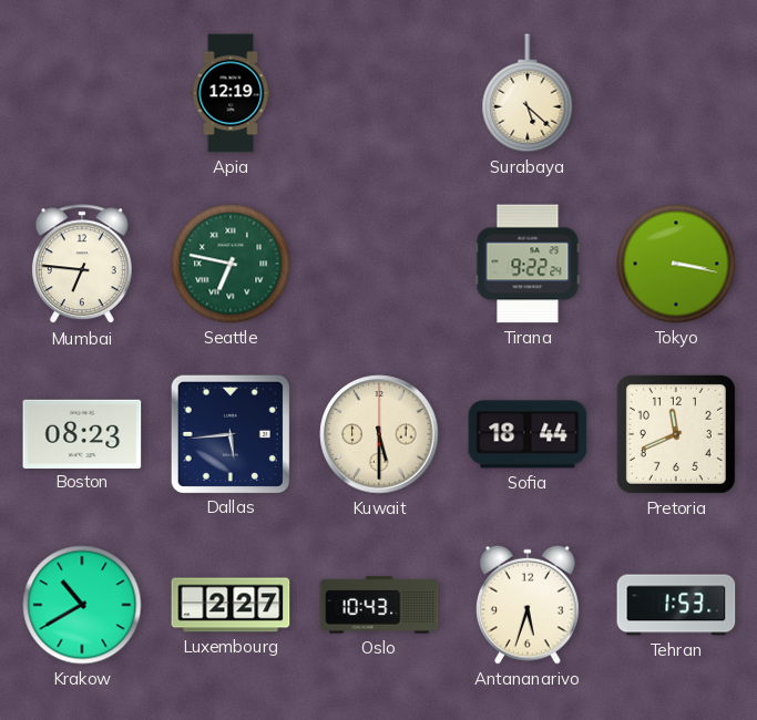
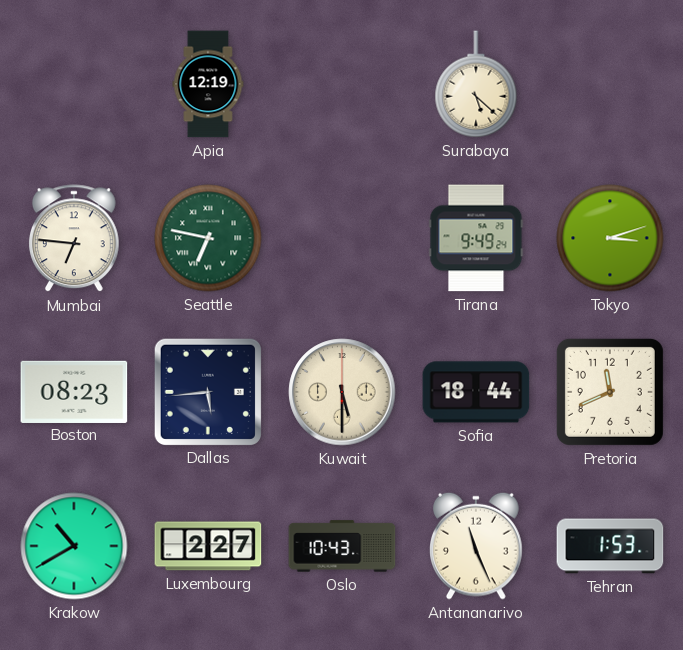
Tirana: 9:22 -> 9:49 (476, 238)
Tokyo: 3:17 -> 3:12 (610, 238)
Antananarivo: 5:33 -> 11:26 (476, 546)
